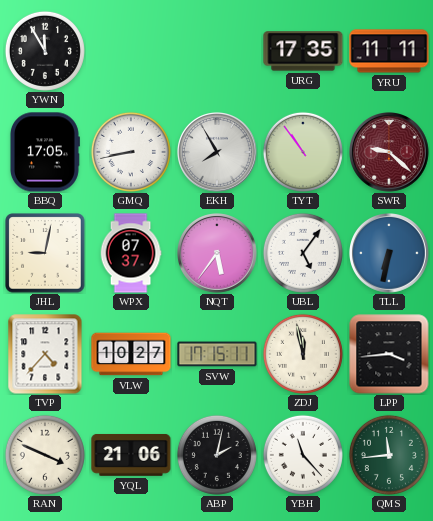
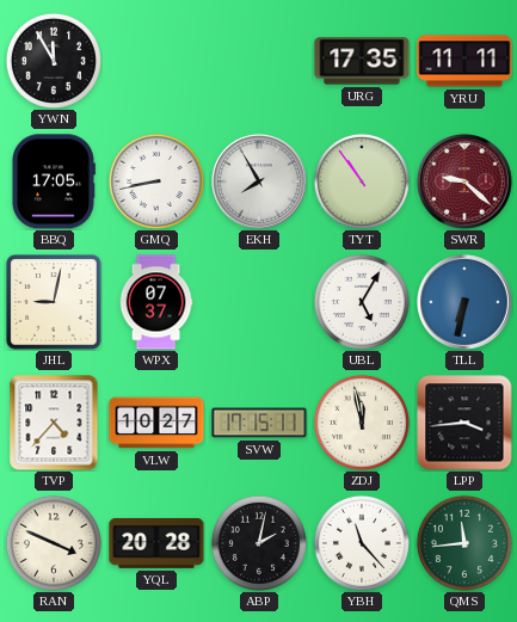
NQT: 5:36 -> none (218, 254)
UBL: 5:06 -> 5:05 (362, 302)
YQL: 21:06 -> 20:28 (156, 543)
